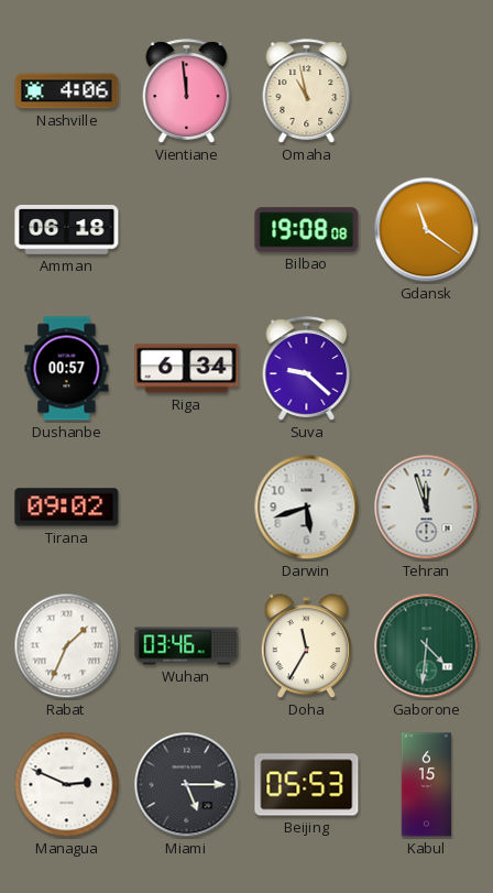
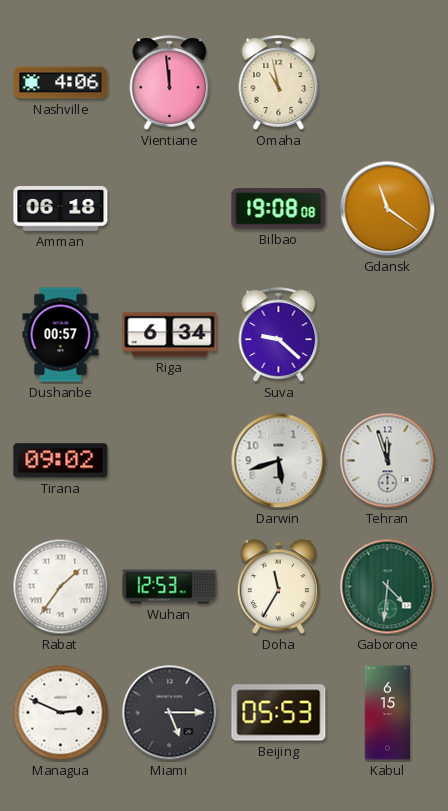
Rabat: 1:34 -> 1:36 (61, 587)
Wuhan: 03:46 -> 12:53 (170, 587)
